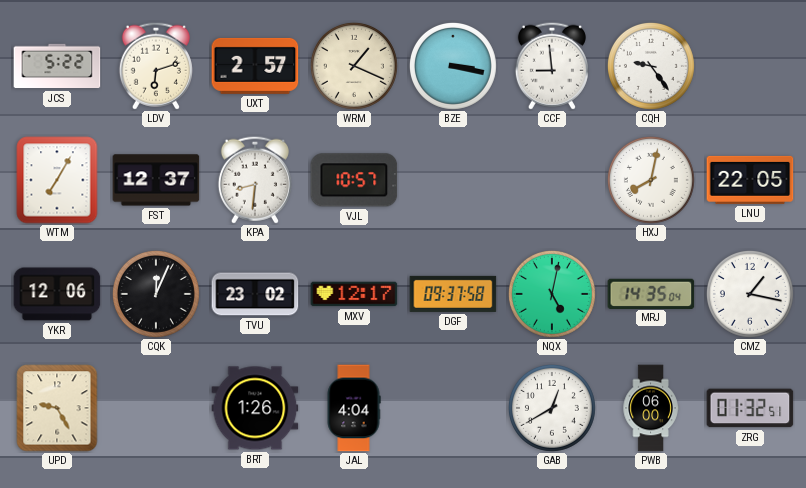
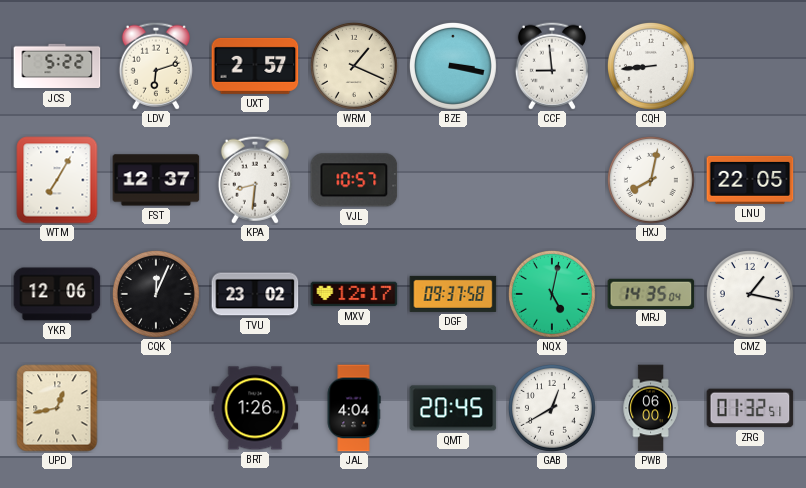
CQH: 9:24 -> 8:44 (651, 66)
UPD: 9:25 -> 12:43 (57, 408)
QMT: none -> 20:45 (453, 408)
